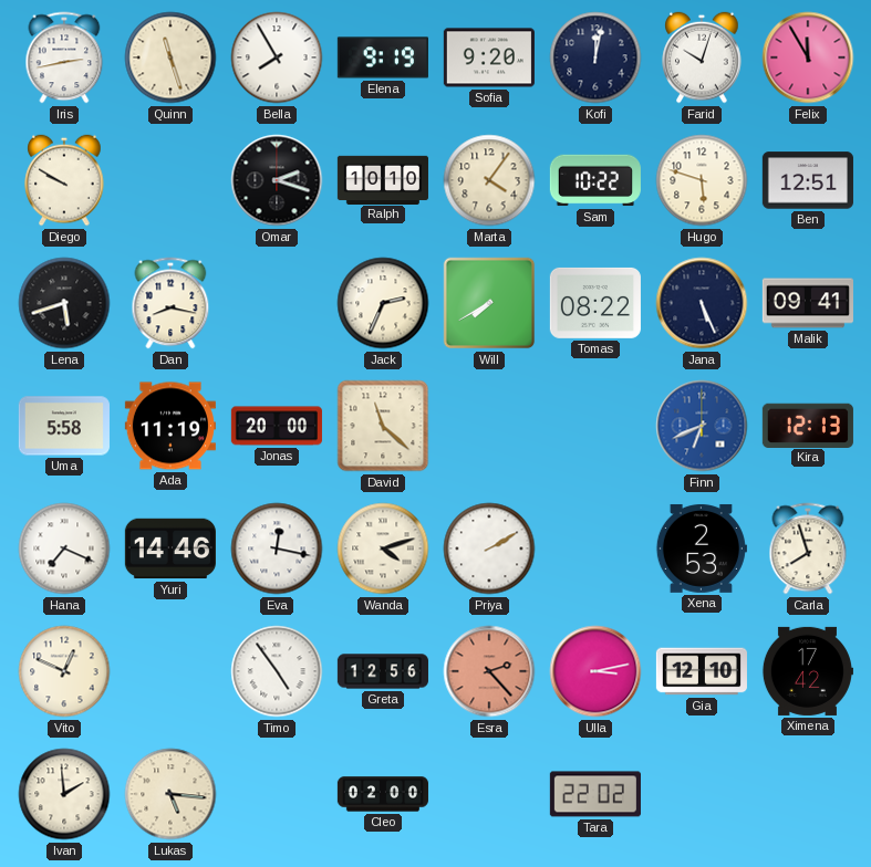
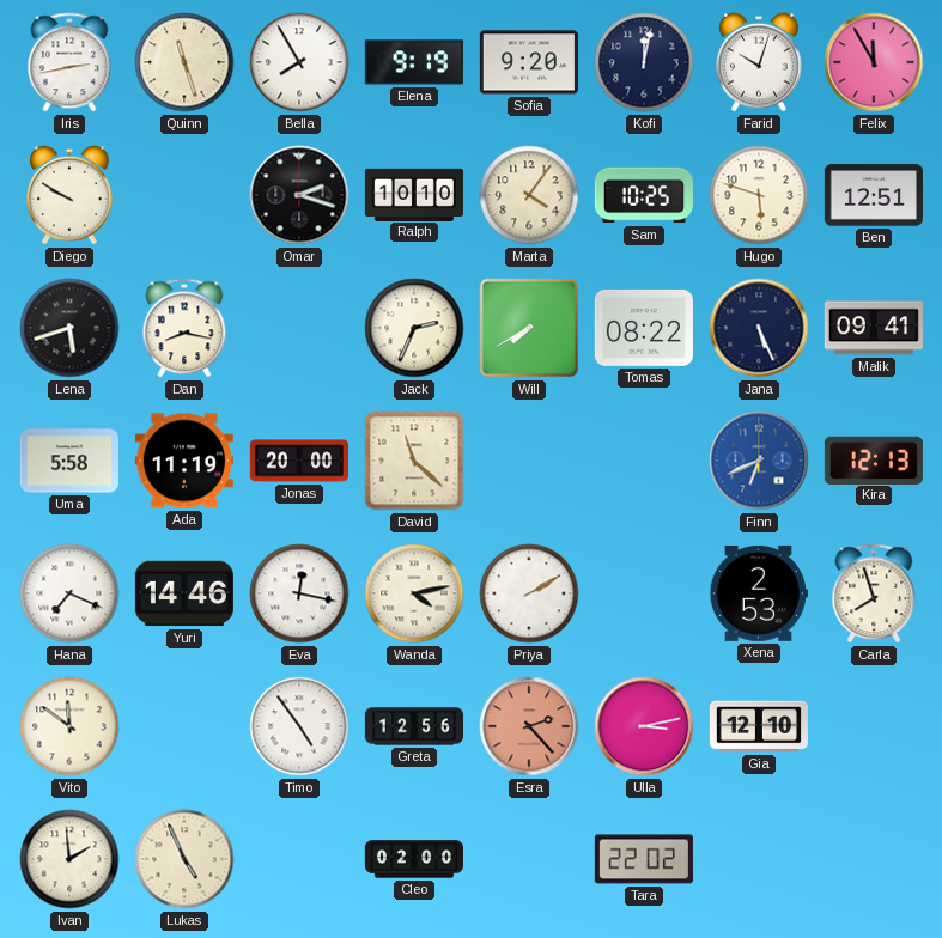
Sam: 10:22 -> 10:25 (644, 195)
Wanda: 4:12 -> 4:13 (414, 593)
Vito: 12:49 -> 11:51 (69, 726)
Ximena: 17:42 -> none (807, 671)
Lukas: 5:16 -> 4:56 (184, 859)
